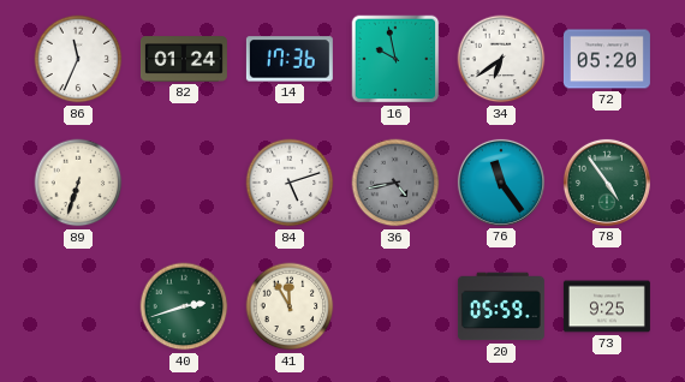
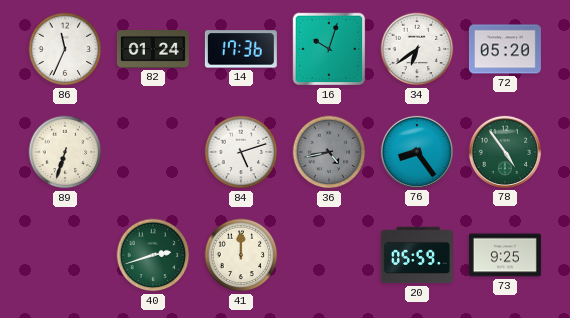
16: 9:58 -> 10:03 (329, 49)
76: 11:24 -> 8:24 (417, 152)
41: 11:55 -> 12:00 (241, 255)
